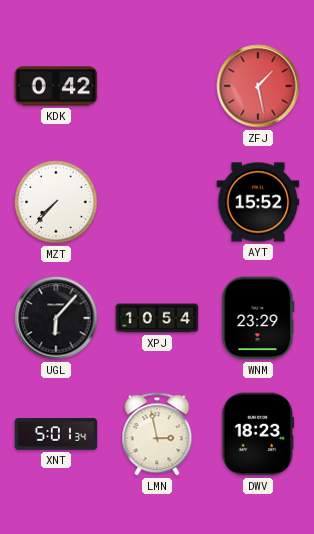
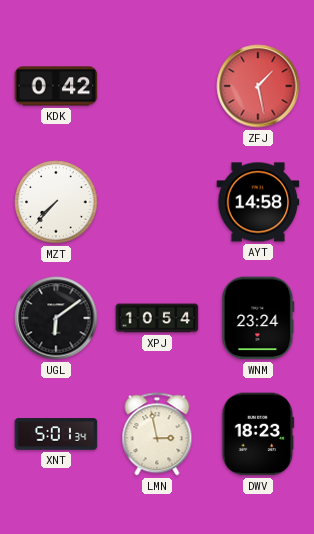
AYT: 15:52 -> 14:58 (258, 202)
UGL: 6:07 -> 6:09 (56, 318)
WNM: 23:29 -> 23:24 (258, 318)
